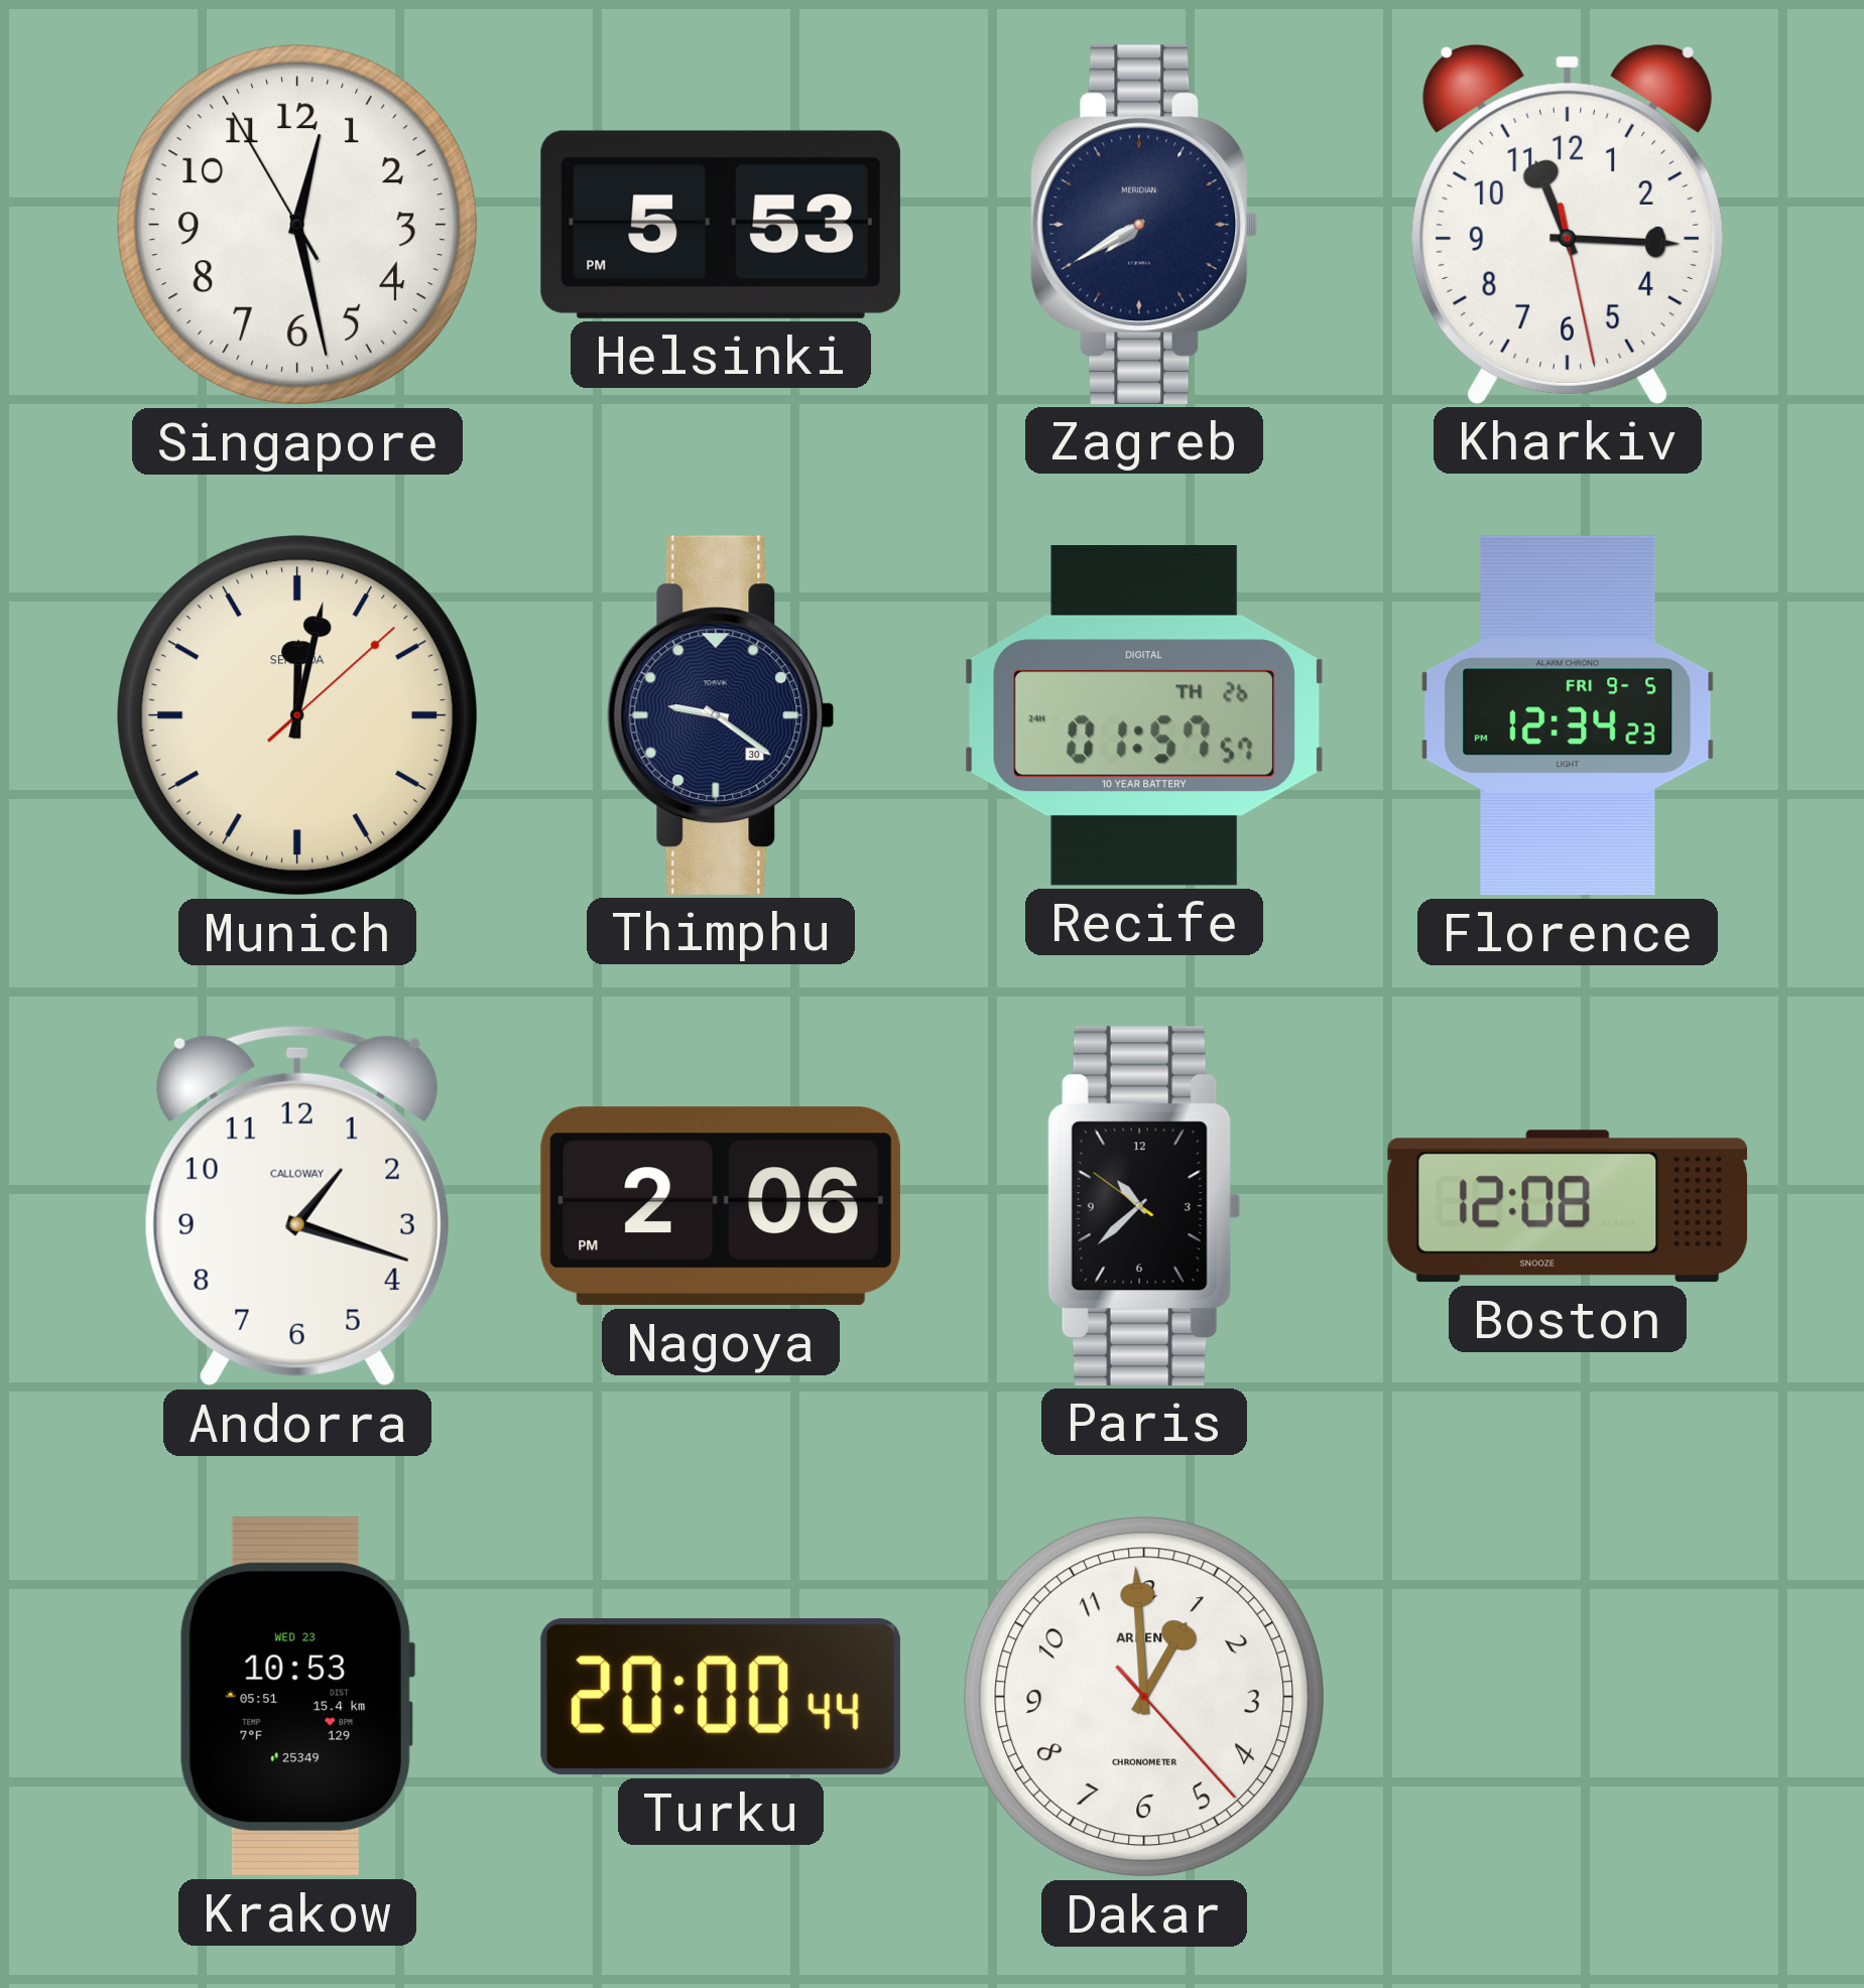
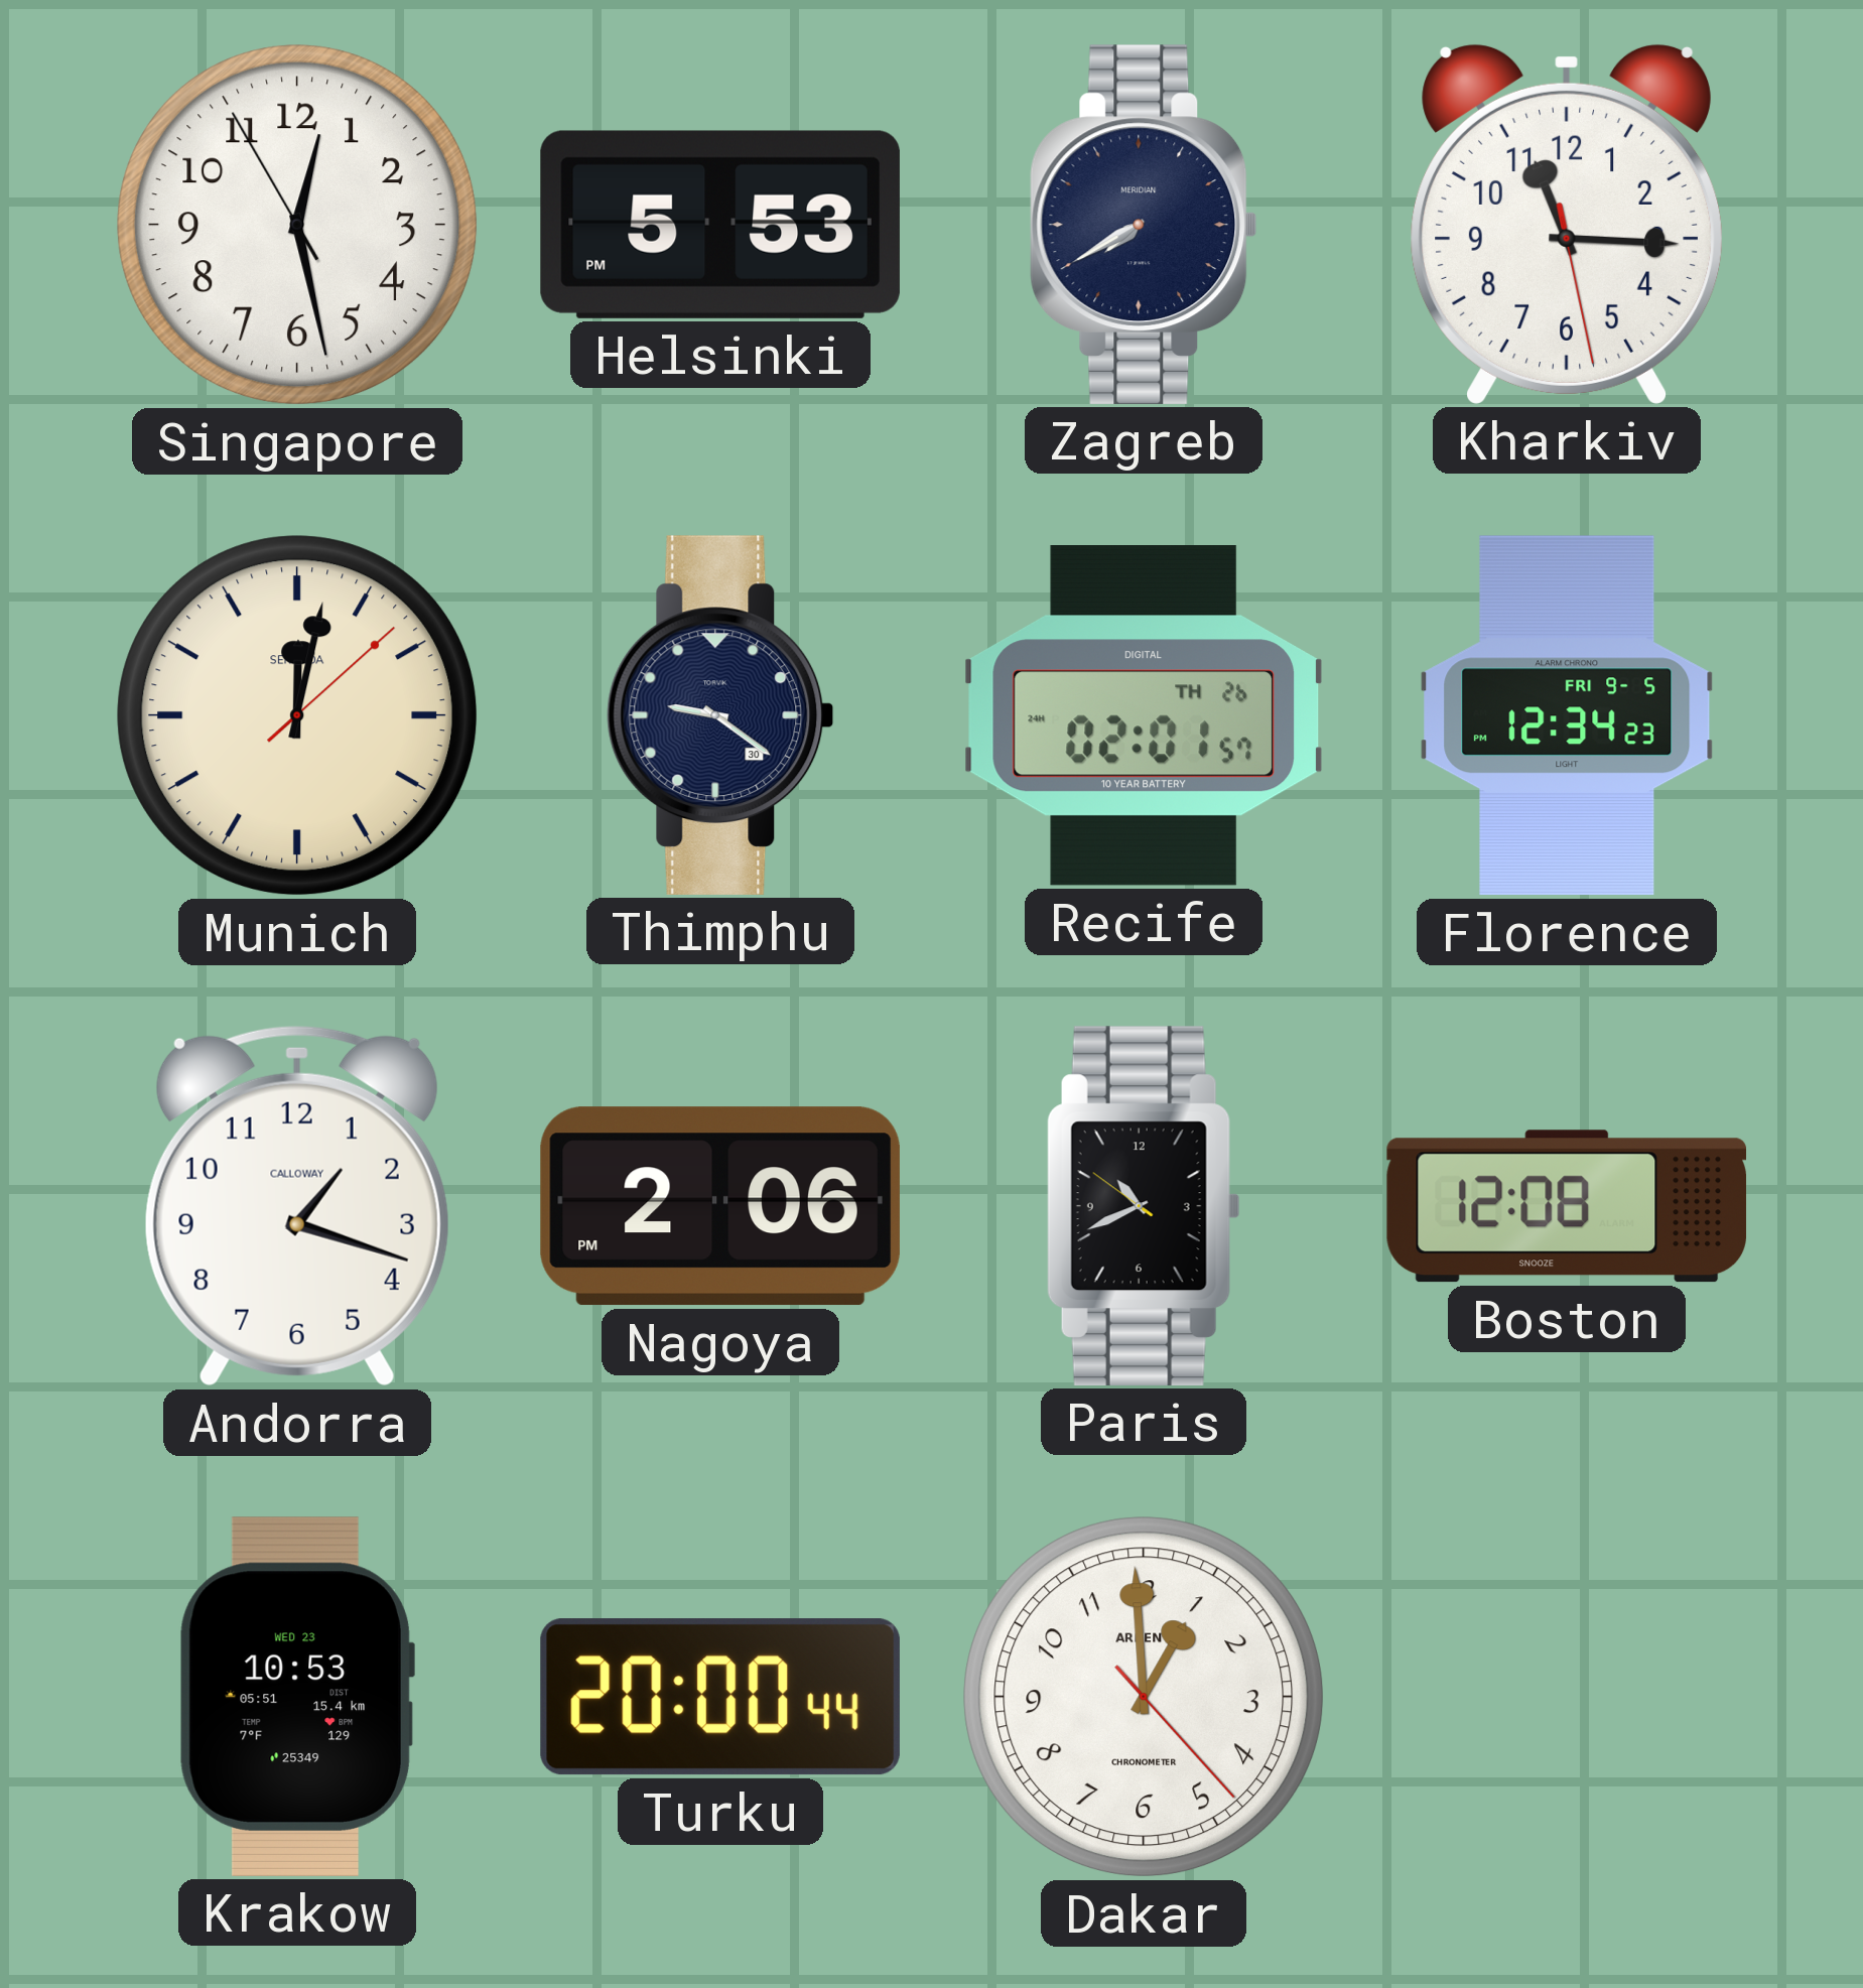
Recife: 01:57 -> 02:01 (1144, 716)
Paris: 10:37 -> 10:40 (1144, 1206)
